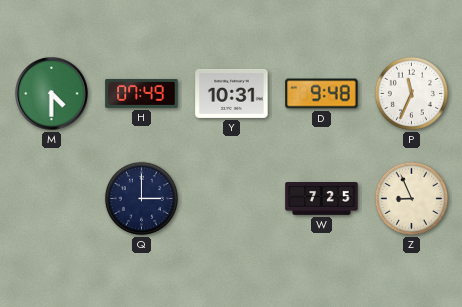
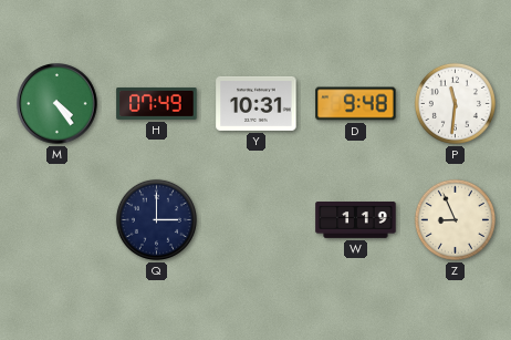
M: 4:30 -> 4:24 (58, 104)
P: 11:34 -> 11:31 (455, 103)
W: 7:25 -> 1:19 (356, 220)
